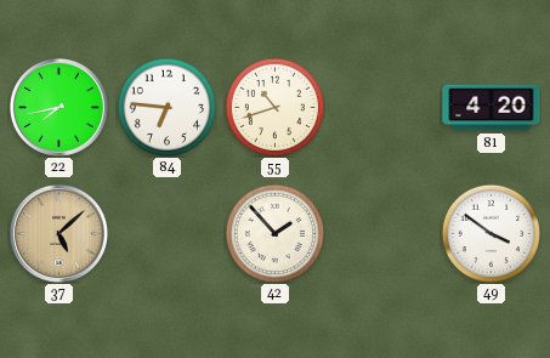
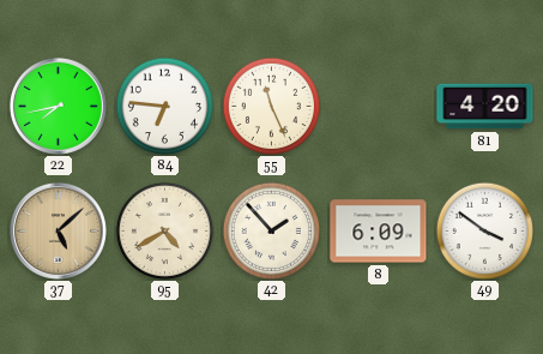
55: 10:42 -> 11:26 (271, 106)
95: none -> 4:40 (164, 230)
8: none -> 6:09 (379, 232)
